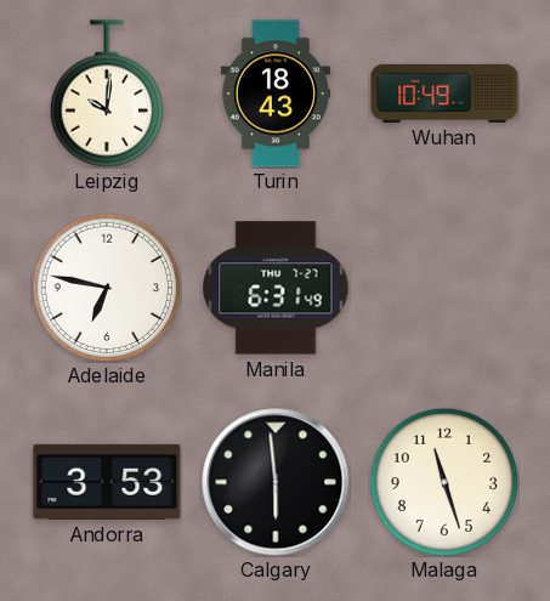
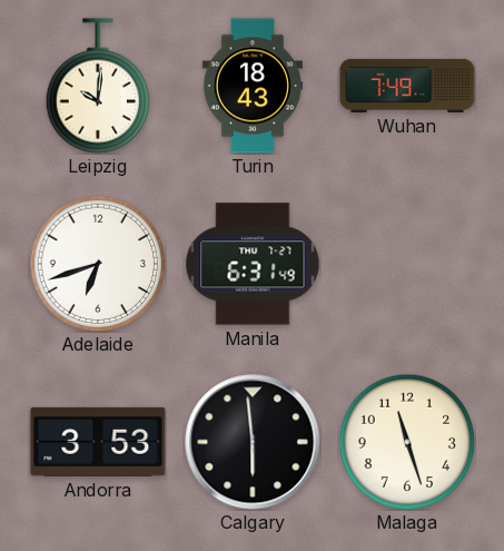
Wuhan: 10:49 -> 7:49 (407, 86)
Adelaide: 6:47 -> 6:42 (98, 264)
